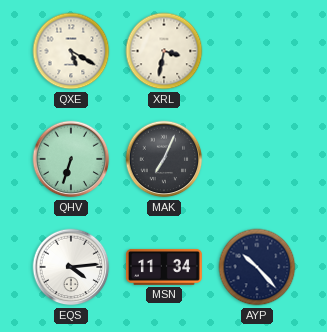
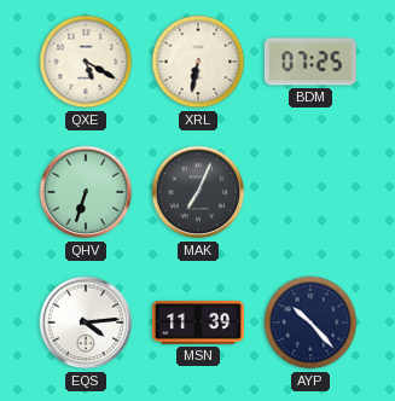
XRL: 3:32 -> 6:32 (198, 62)
BDM: none -> 07:25 (310, 62)
MSN: 11:34 -> 11:39 (198, 322)
